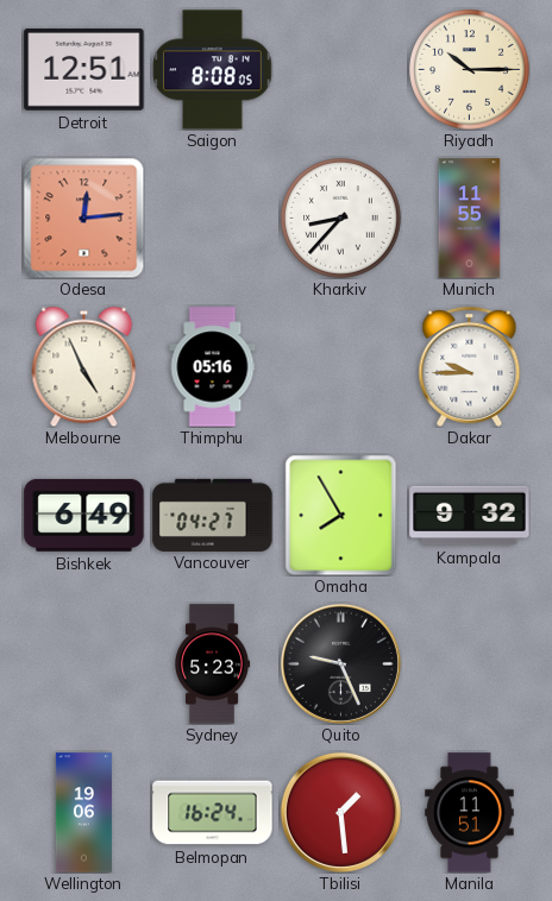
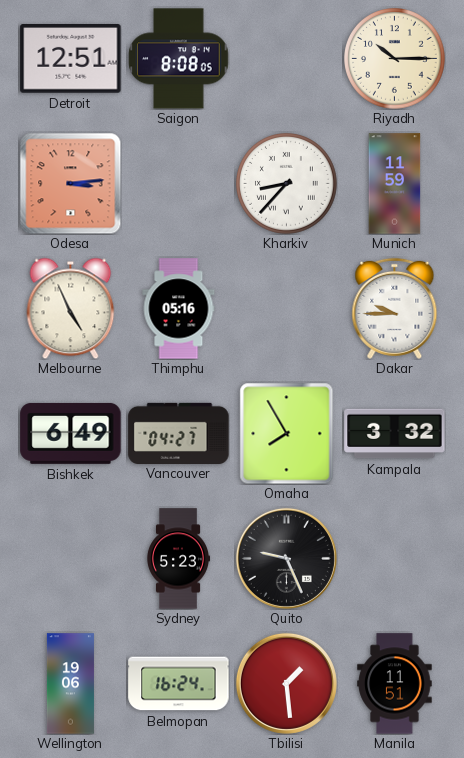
Odesa: 12:14 -> 3:14 (70, 183)
Munich: 11:55 -> 11:59 (395, 184)
Kampala: 9:32 -> 3:32 (395, 434)
